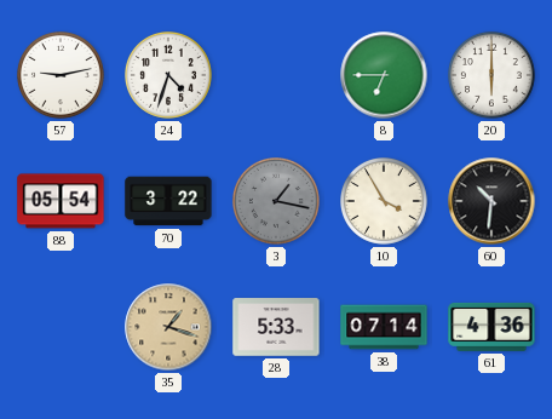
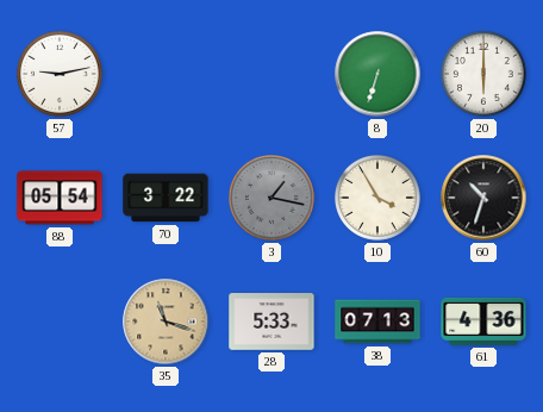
24: 4:33 -> none (169, 76)
8: 6:45 -> 6:33 (377, 74)
60: 10:31 -> 10:33 (483, 198)
35: 1:18 -> 11:18 (166, 322)
38: 07:14 -> 07:13 (377, 322)
